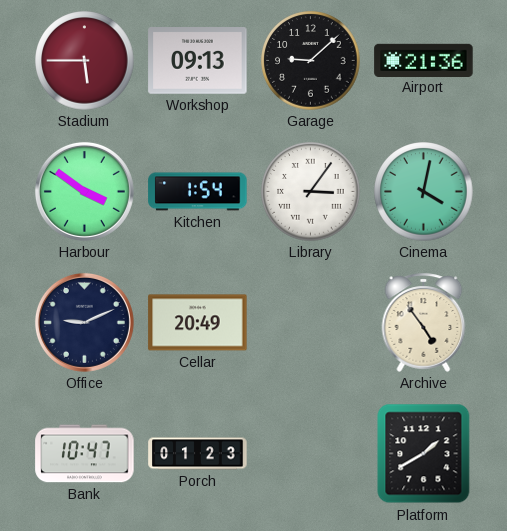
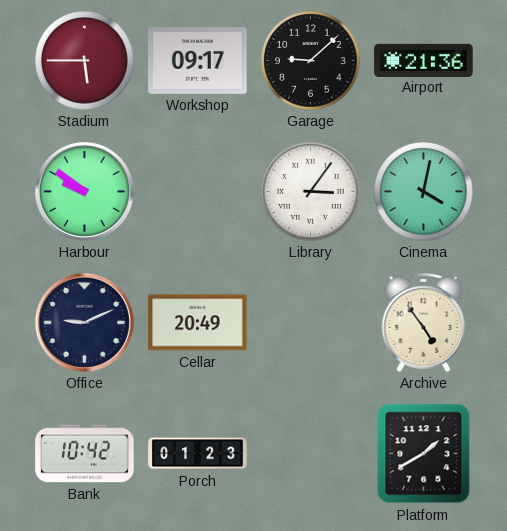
Workshop: 09:13 -> 09:17 (198, 61)
Harbour: 3:51 -> 9:51 (84, 191)
Kitchen: 1:54 -> none (198, 192)
Bank: 10:47 -> 10:42 (85, 454)
